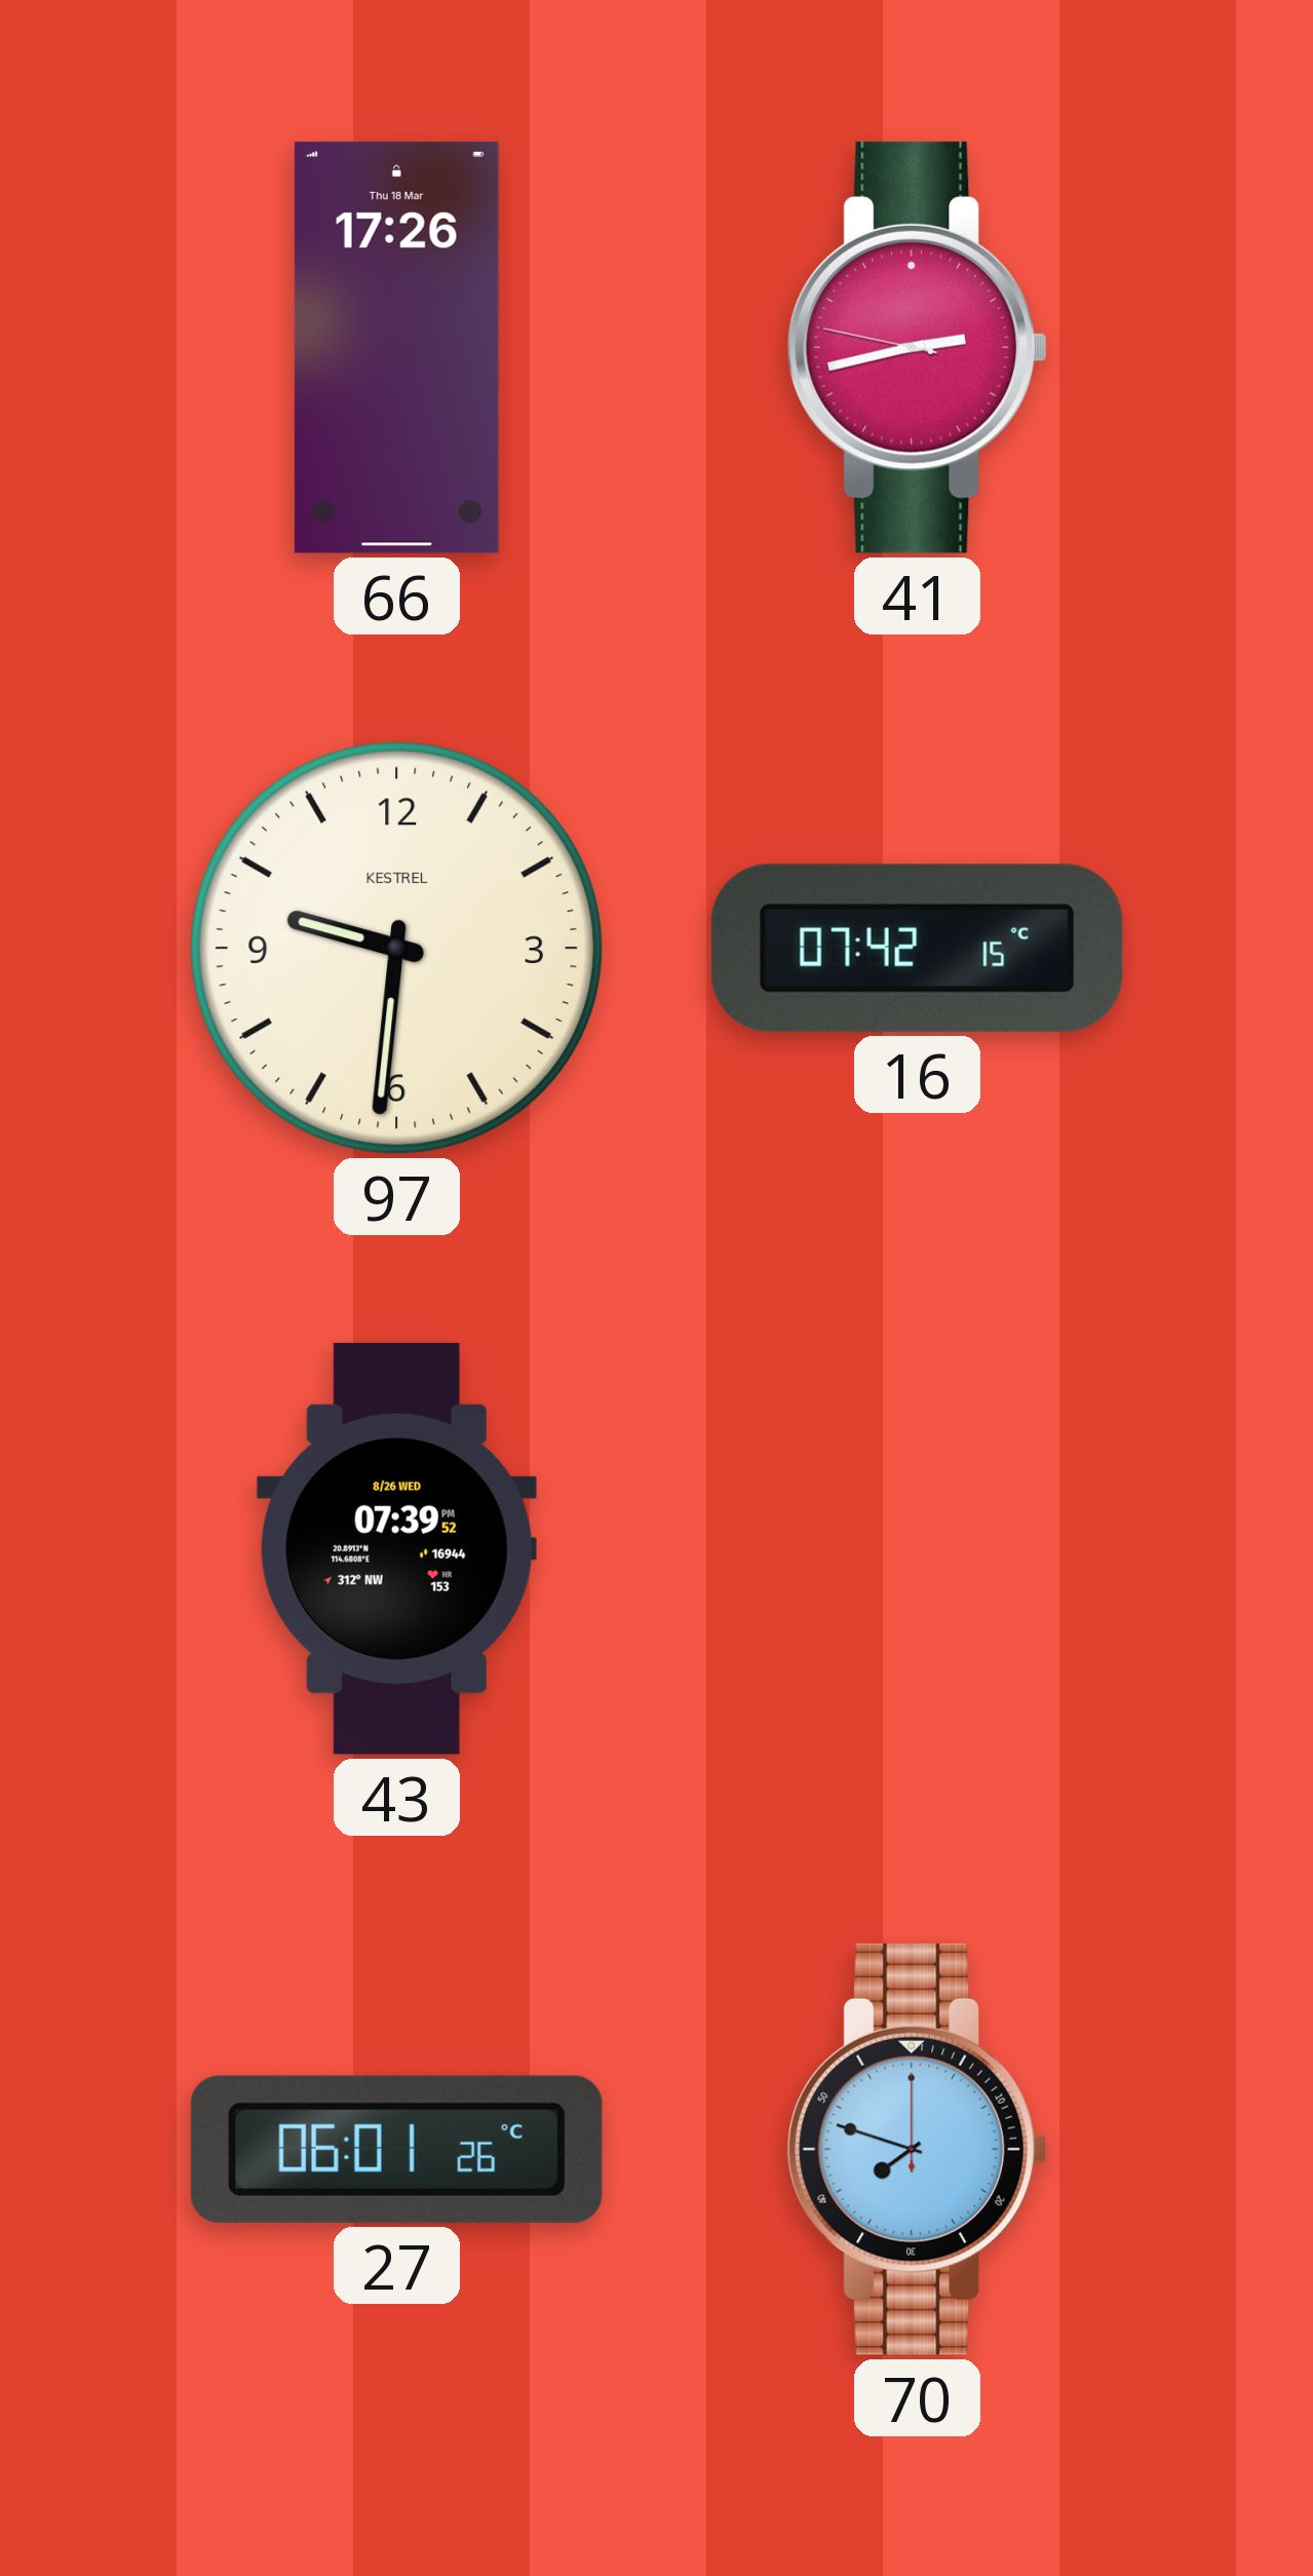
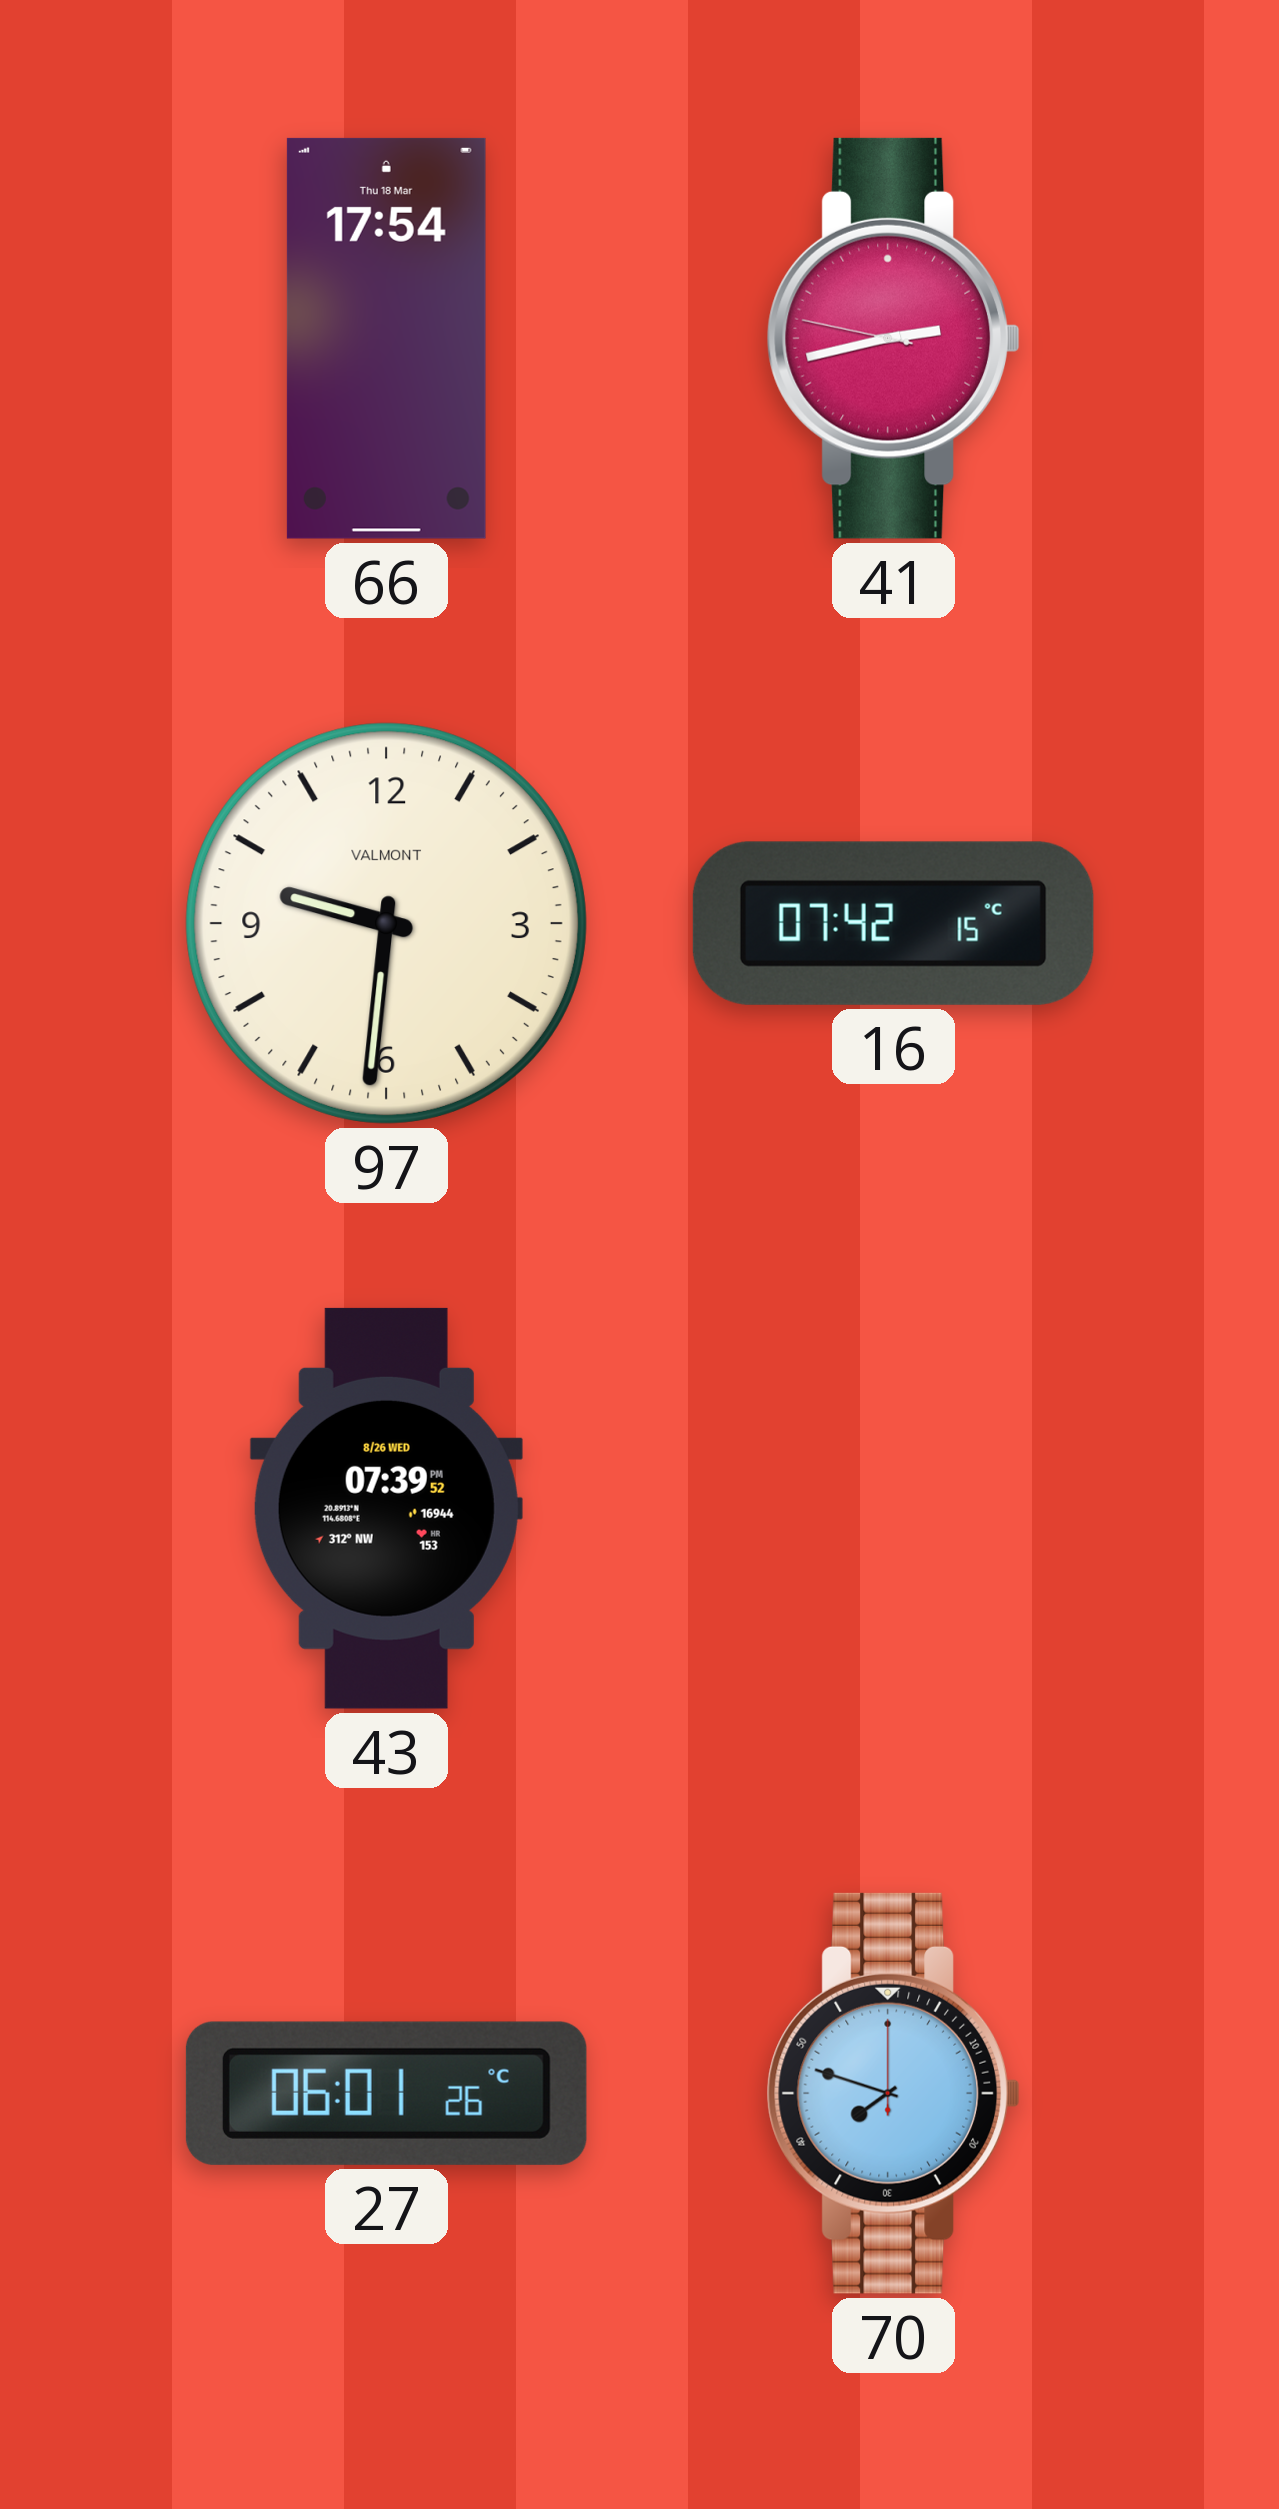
66: 17:26 -> 17:54 (386, 338)
97 brand: KESTREL -> VALMONT (386, 923)
